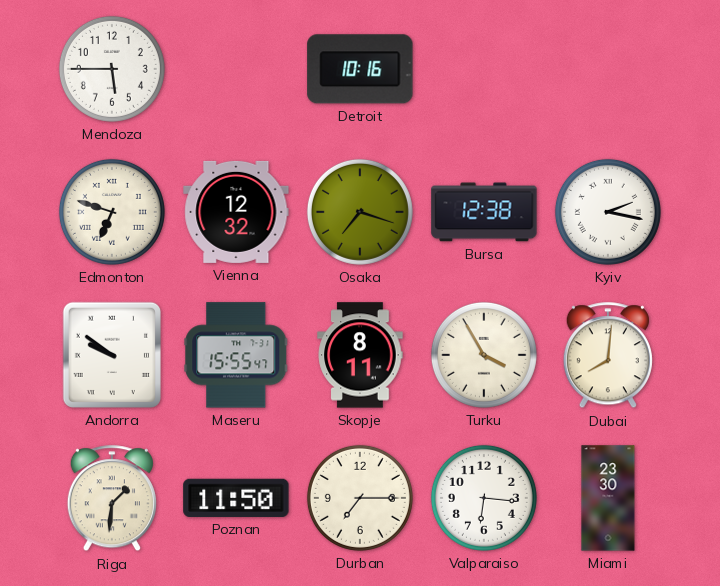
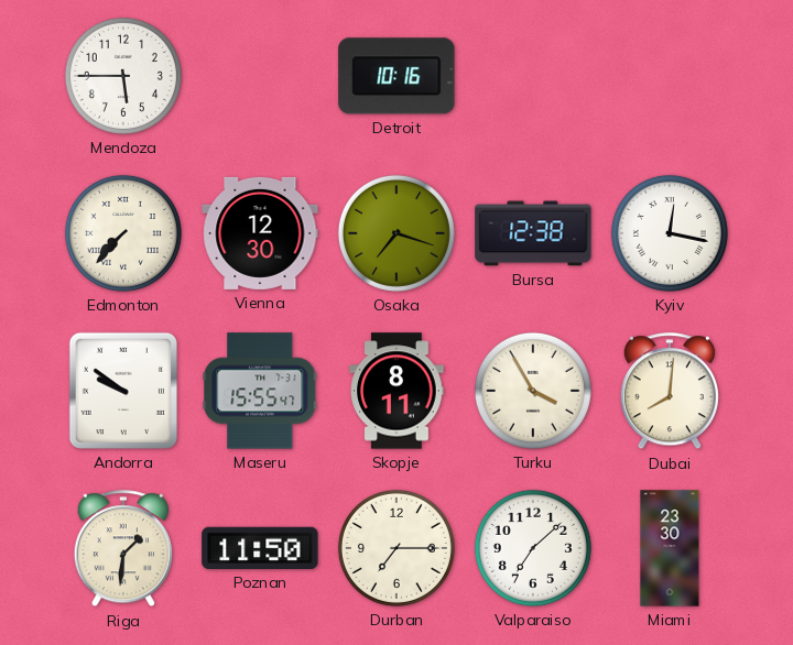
Edmonton: 6:48 -> 7:37 (123, 233)
Vienna: 12:32 -> 12:30 (260, 233)
Kyiv: 2:17 -> 12:17 (670, 233)
Valparaiso: 6:16 -> 7:08 (533, 548)
